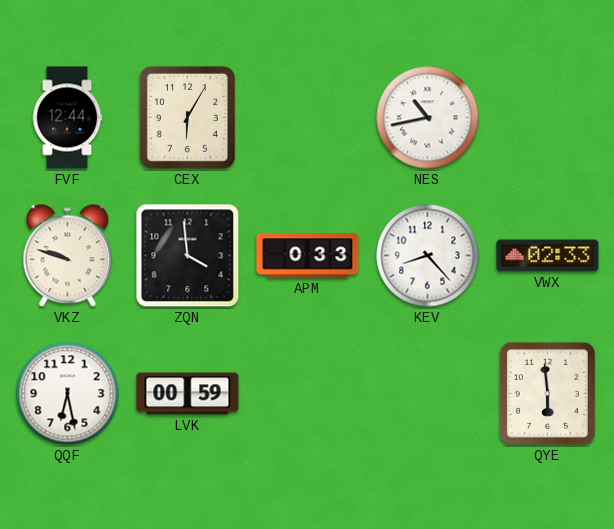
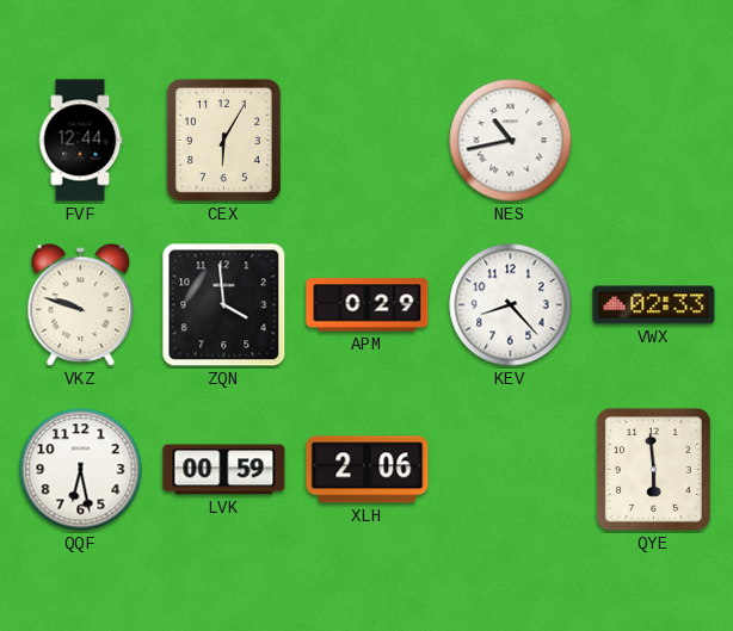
APM: 0:33 -> 0:29 (368, 305)
XLH: none -> 2:06 (368, 470)
